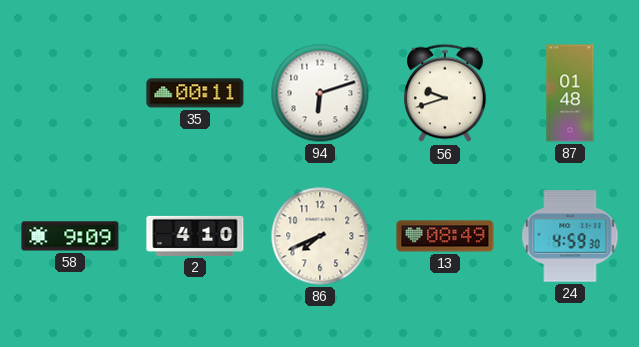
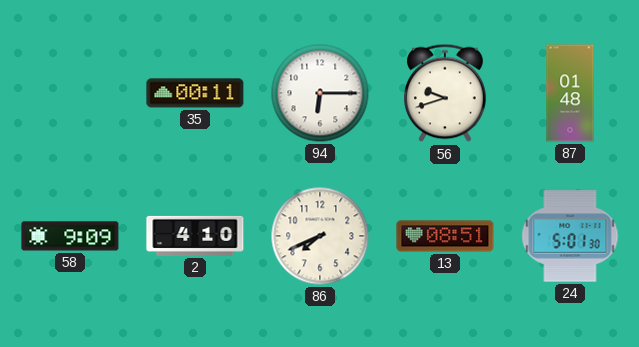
94: 6:12 -> 6:15 (320, 93)
13: 08:49 -> 08:51 (445, 236)
24: 4:59 -> 5:01 (570, 236)
